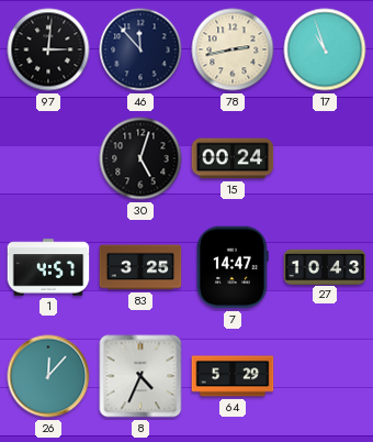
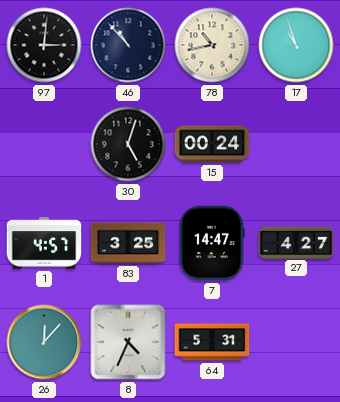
46: 11:53 -> 10:53 (128, 45)
78: 2:43 -> 10:43 (212, 45)
27: 10:43 -> 4:27 (296, 242)
64: 5:29 -> 5:31 (212, 342)
